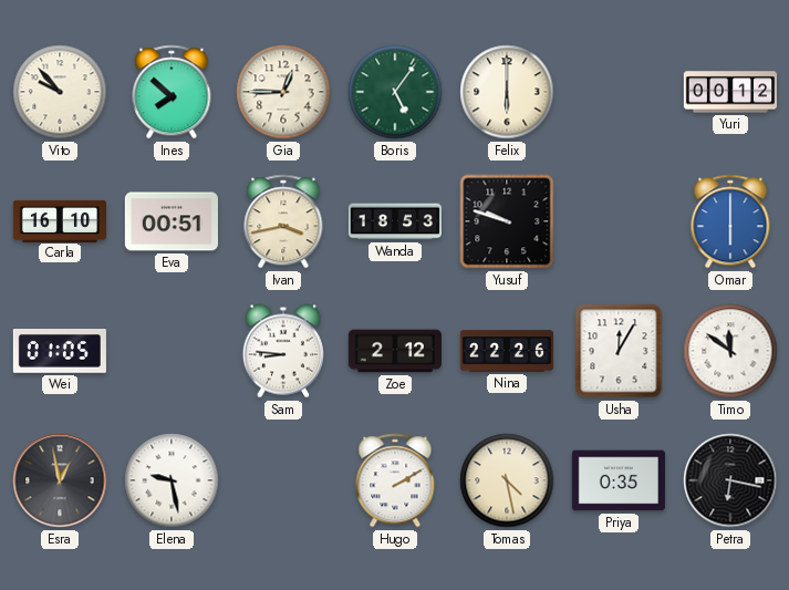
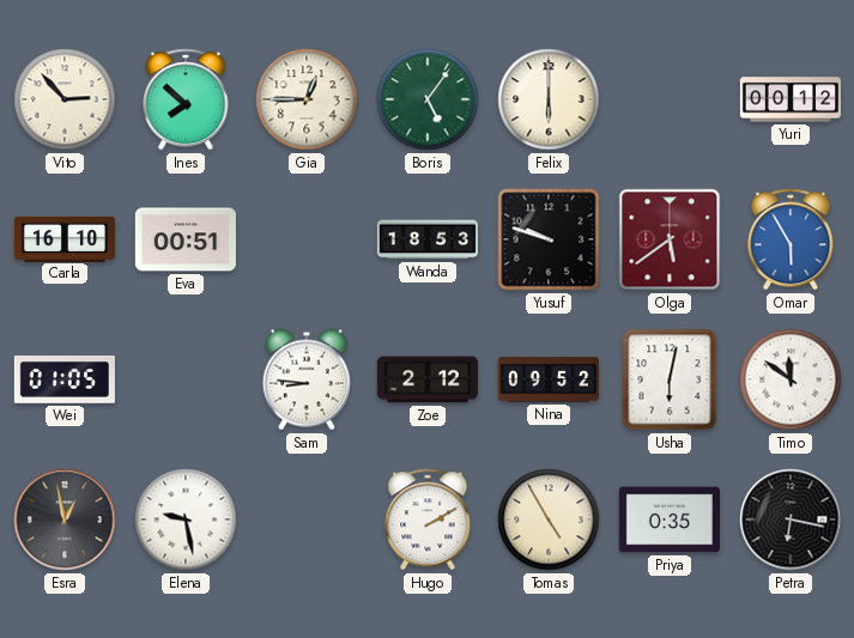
Vito: 9:53 -> 2:53 (65, 99)
Ivan: 3:43 -> none (283, 221)
Olga: none -> 5:39 (670, 239)
Omar: 6:00 -> 5:55 (791, 239)
Nina: 22:26 -> 09:52 (549, 379)
Usha: 12:05 -> 6:02 (670, 379)
Tomas: 4:28 -> 4:55 (549, 519)
